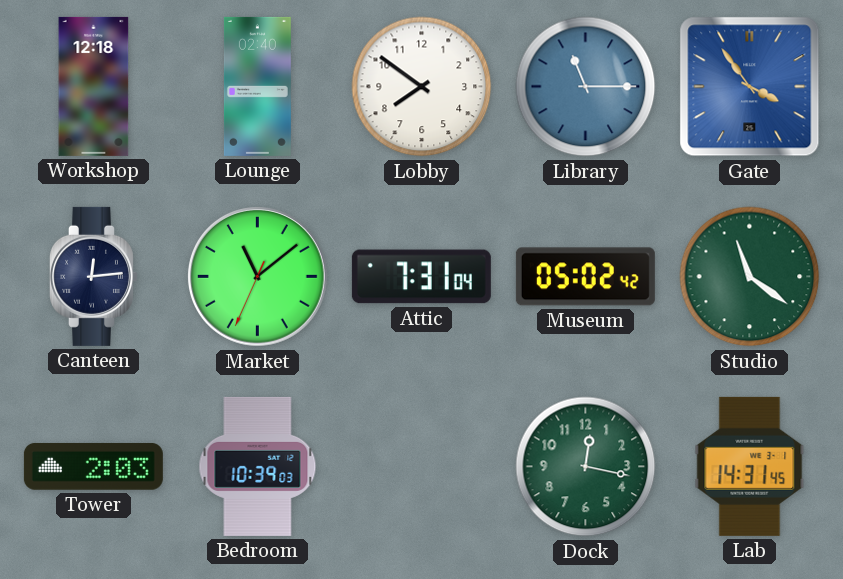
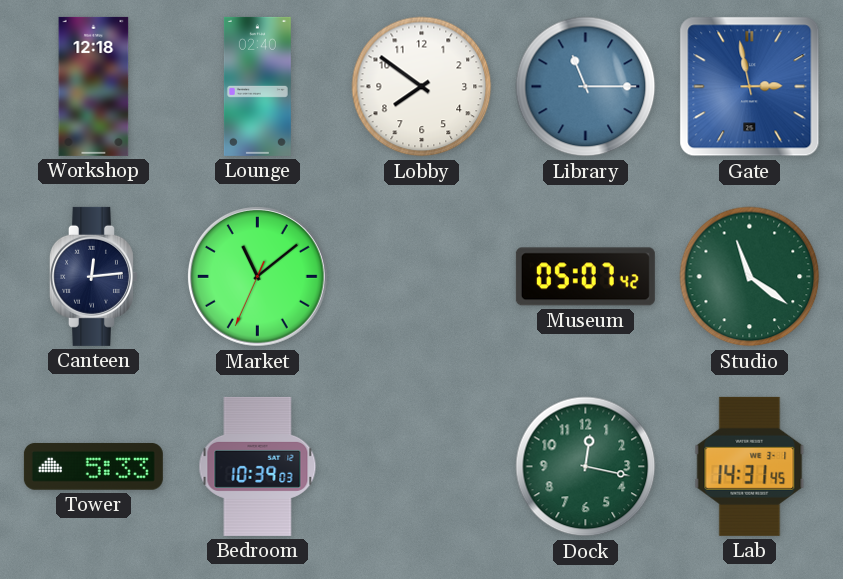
Gate: 3:54 -> 2:58 (750, 87)
Attic: 7:31 -> none (421, 277)
Museum: 05:02 -> 05:07 (585, 277)
Tower: 2:03 -> 5:33 (93, 466)
